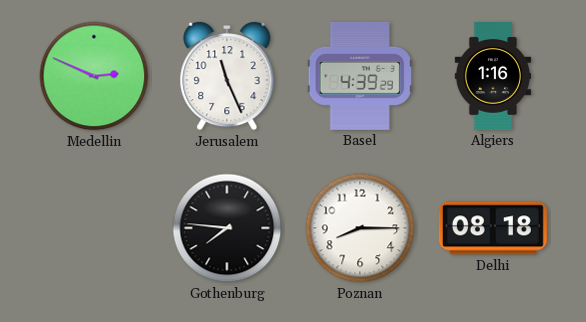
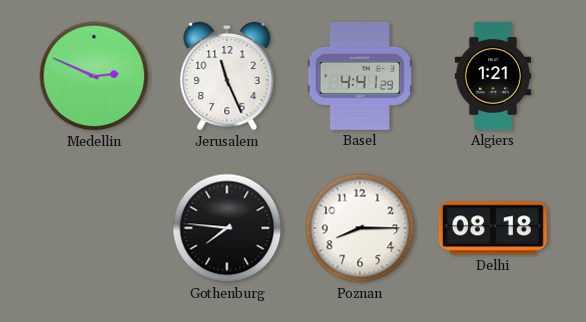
Basel: 4:39 -> 4:41 (360, 76)
Algiers: 1:16 -> 1:21 (493, 76)
